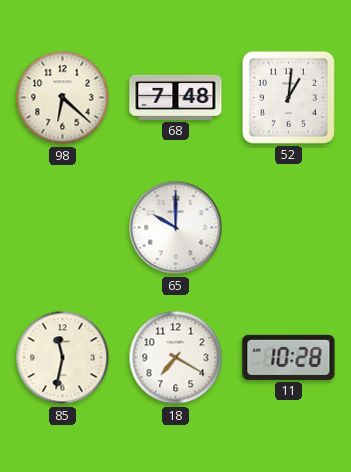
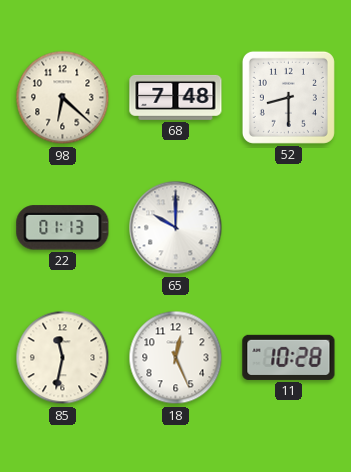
52: 1:01 -> 8:30 (288, 97)
22: none -> 01:13 (63, 228)
18: 7:20 -> 12:26 (176, 358)
